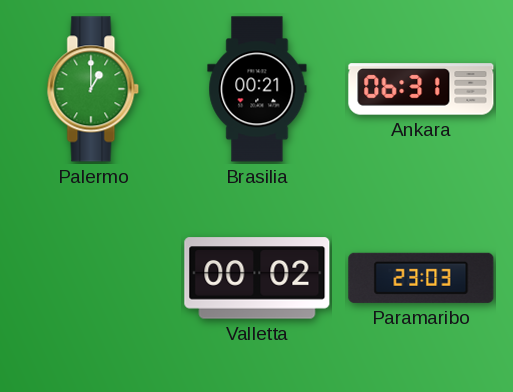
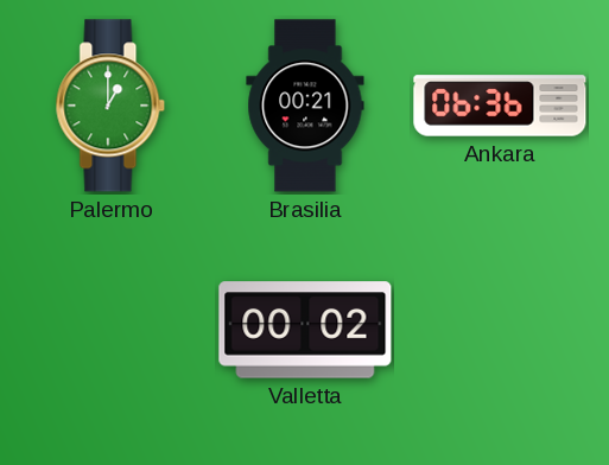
Ankara: 06:31 -> 06:36 (500, 106)
Paramaribo: 23:03 -> none (421, 278)
